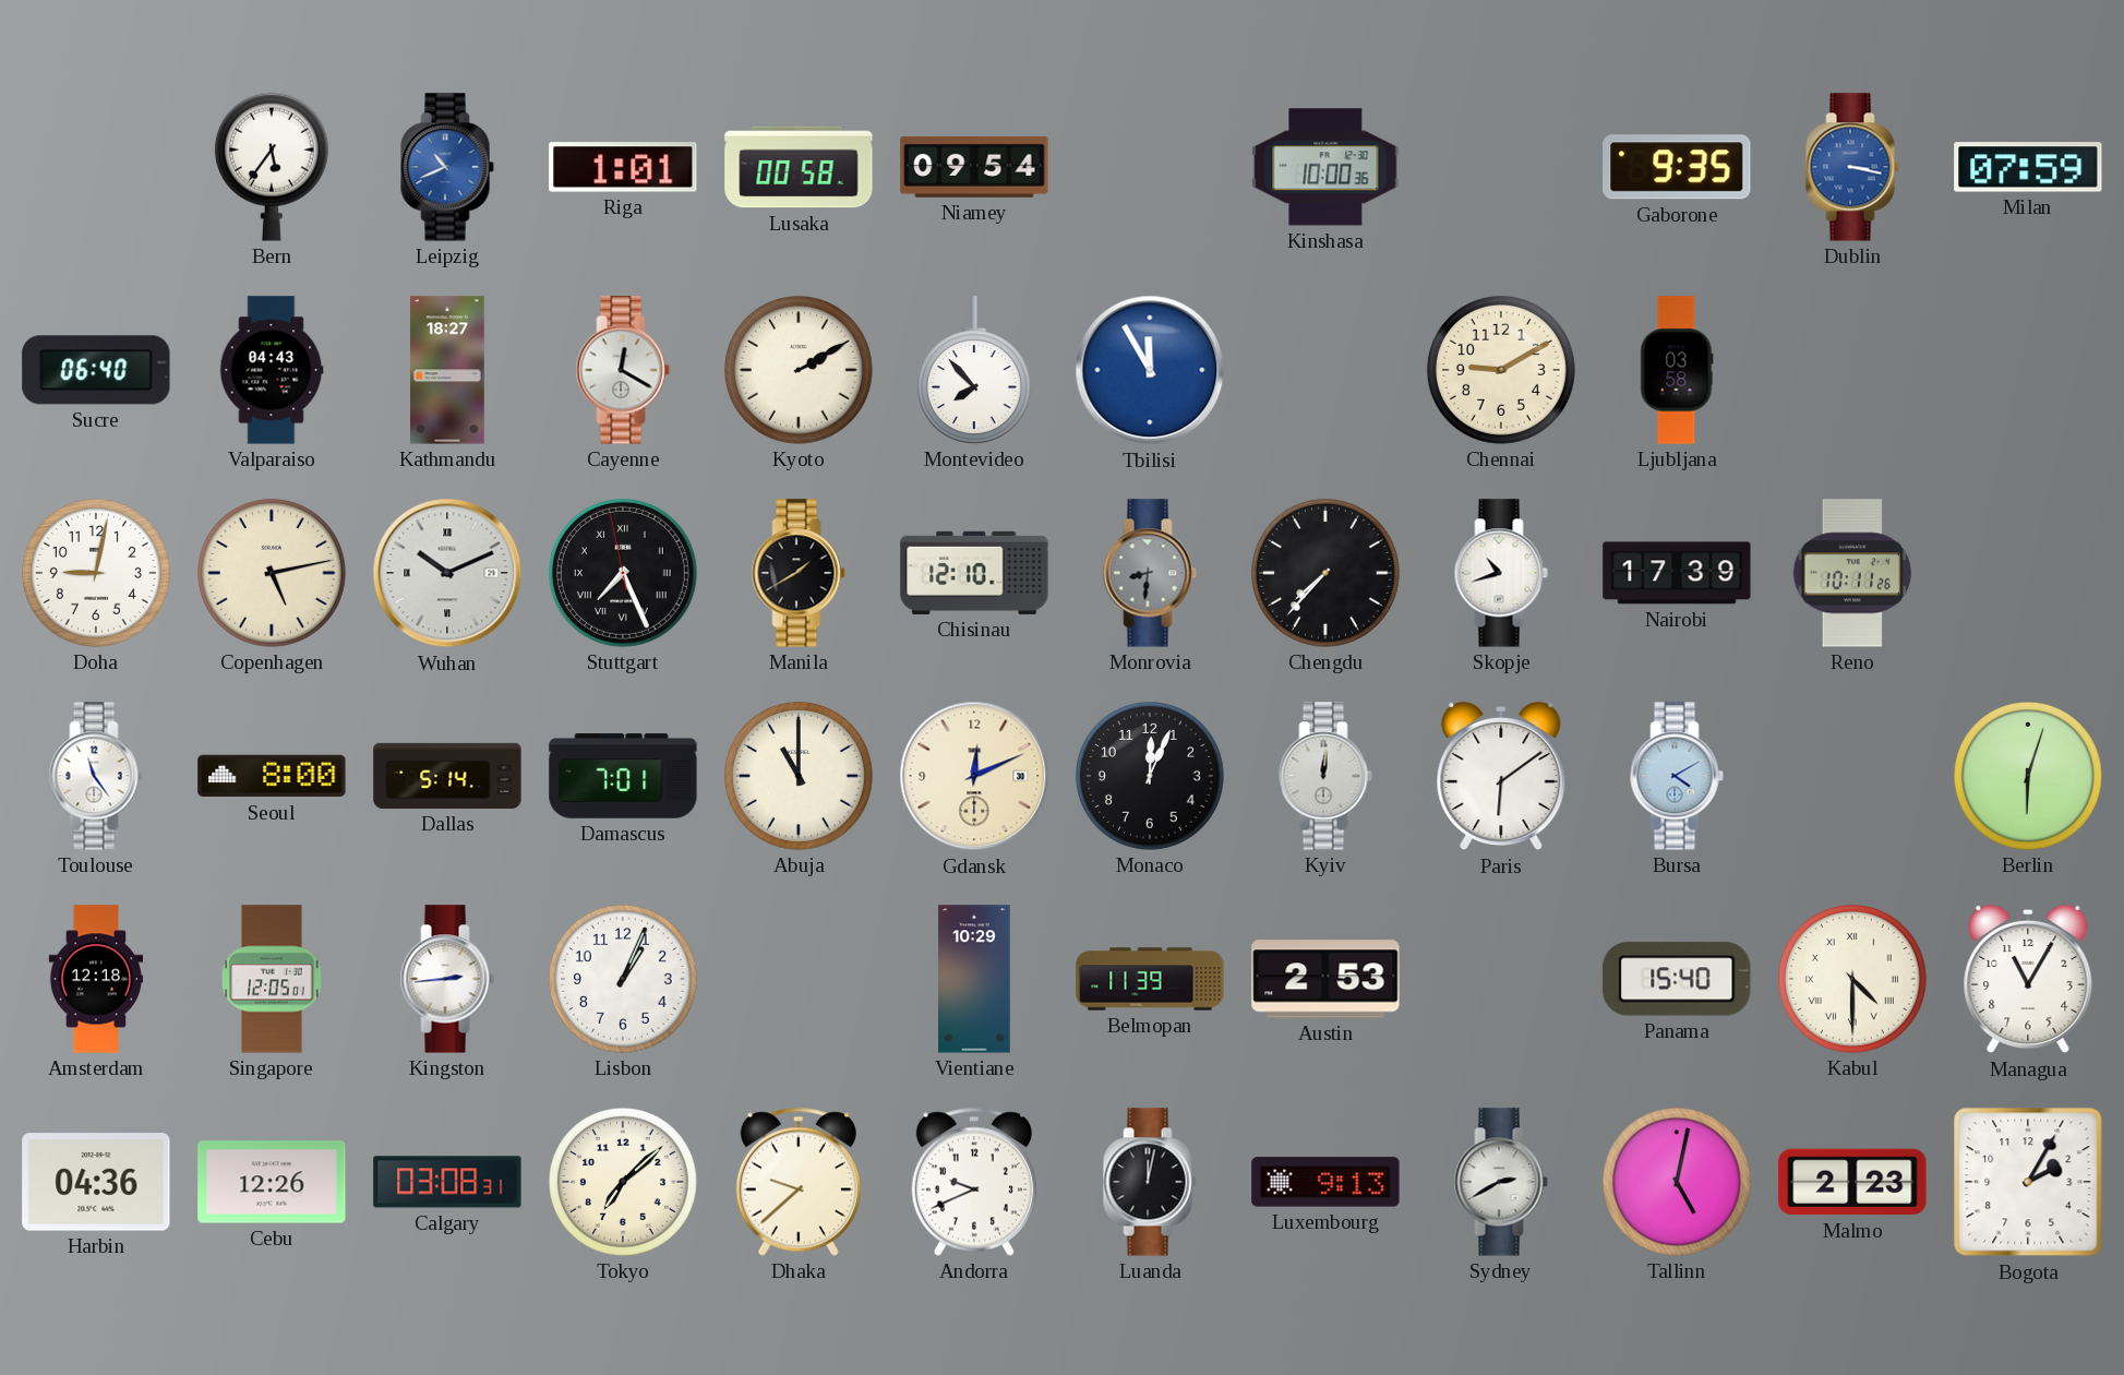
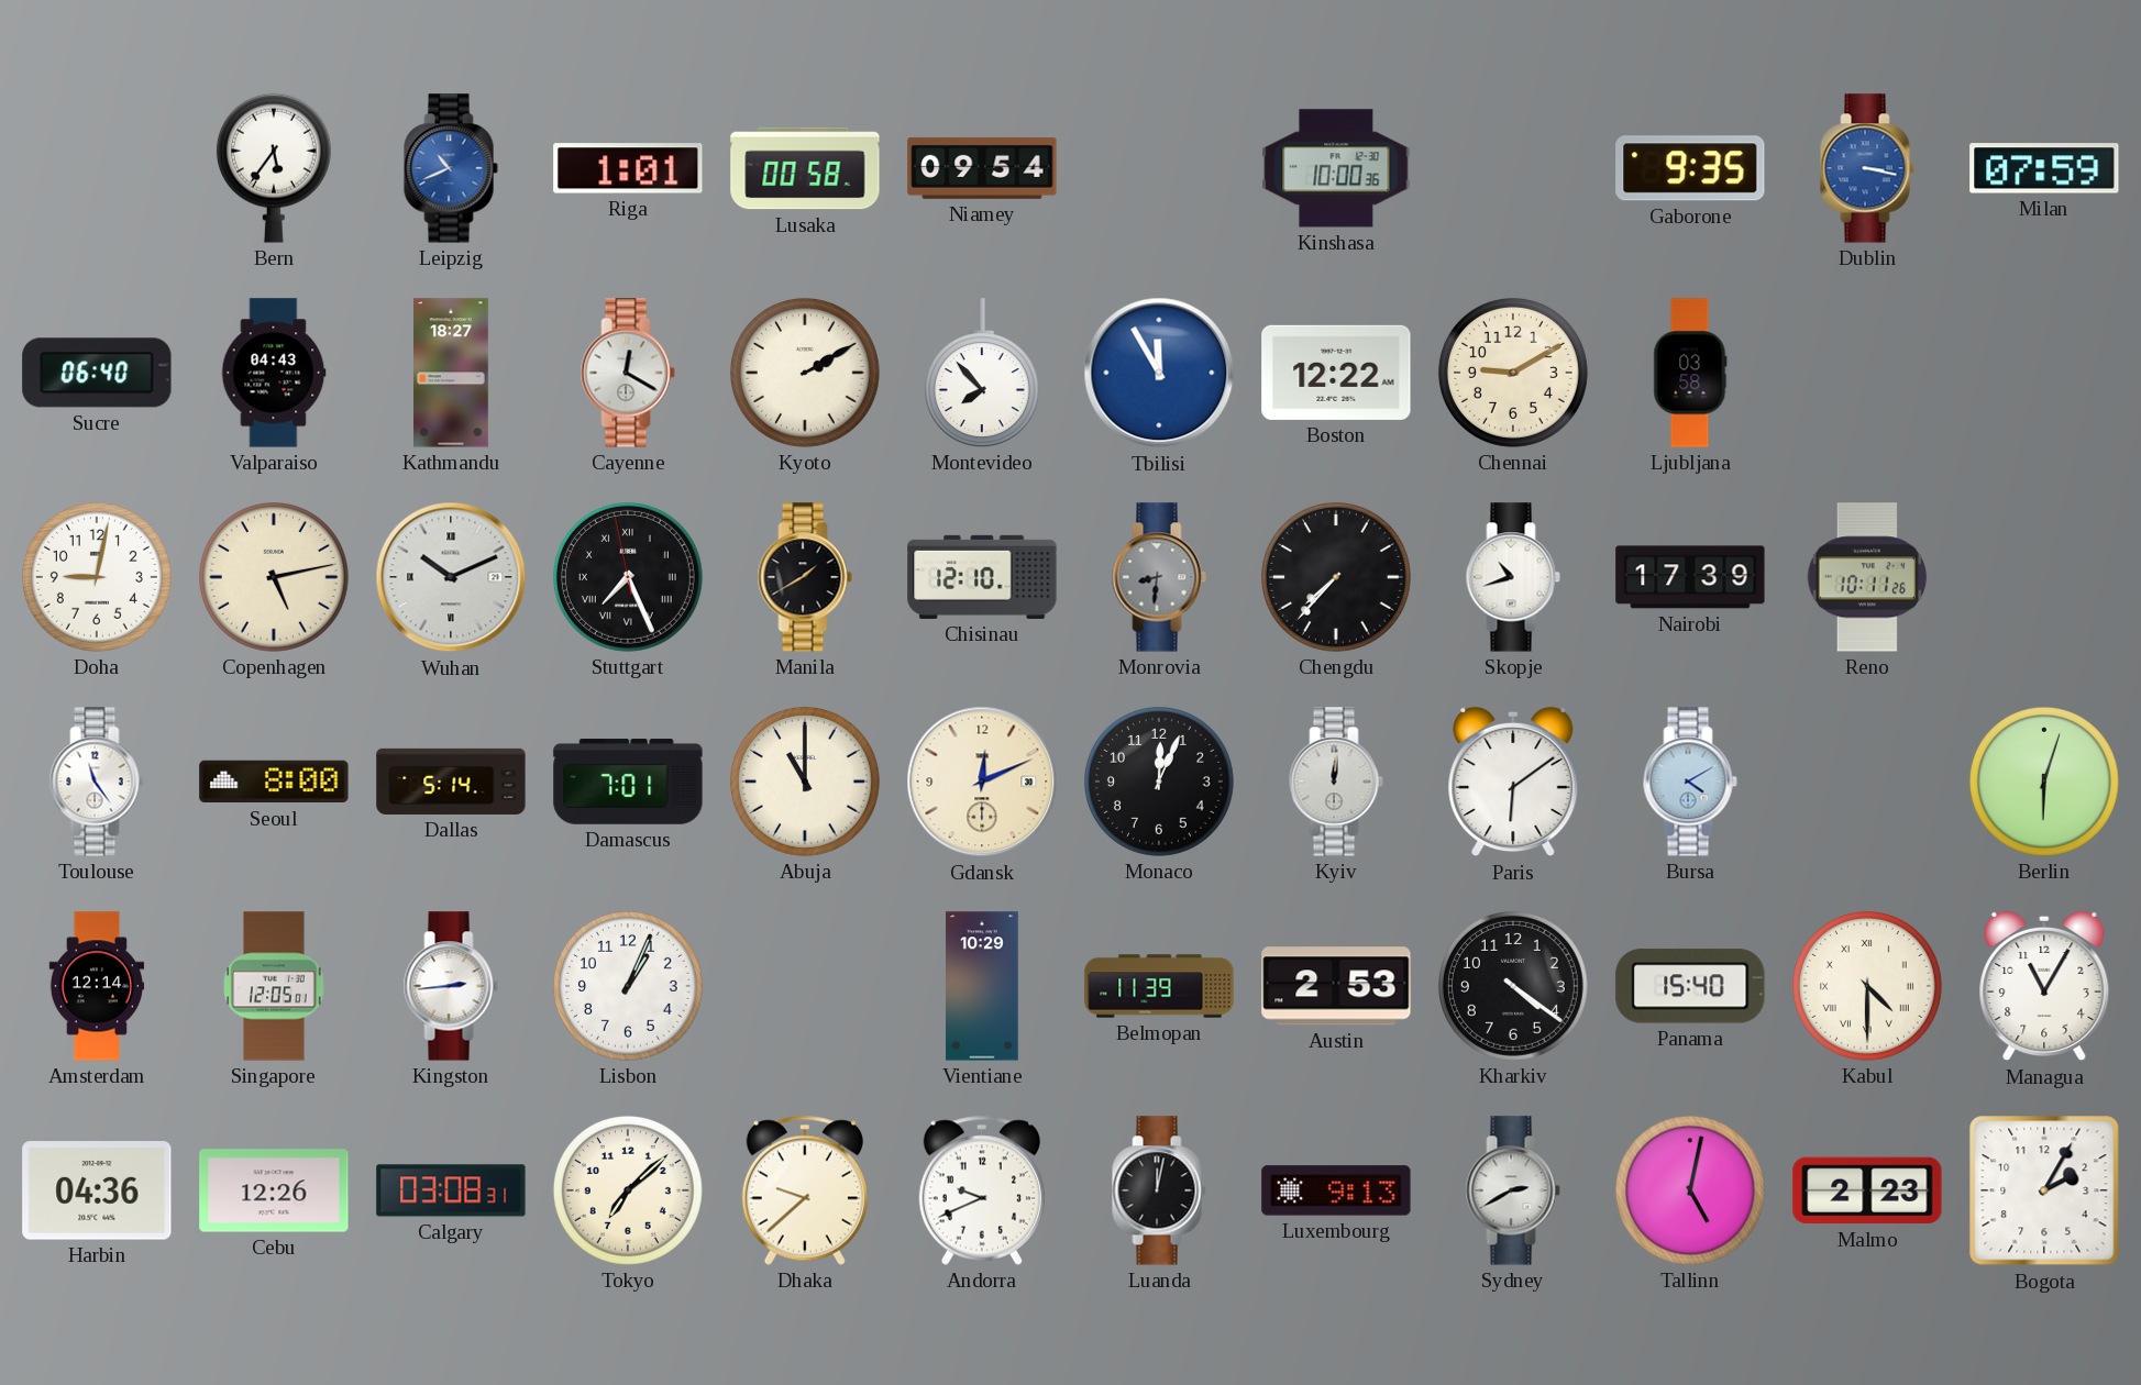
Boston: none -> 12:22 (1336, 373)
Amsterdam: 12:18 -> 12:14 (97, 986)
Kharkiv: none -> 4:21 (1513, 986)
